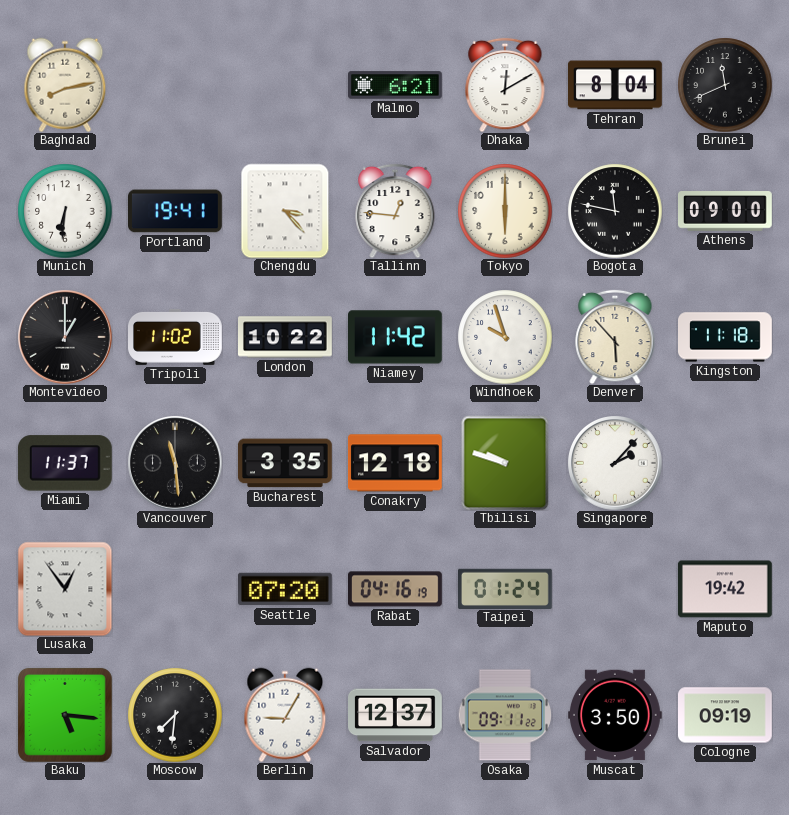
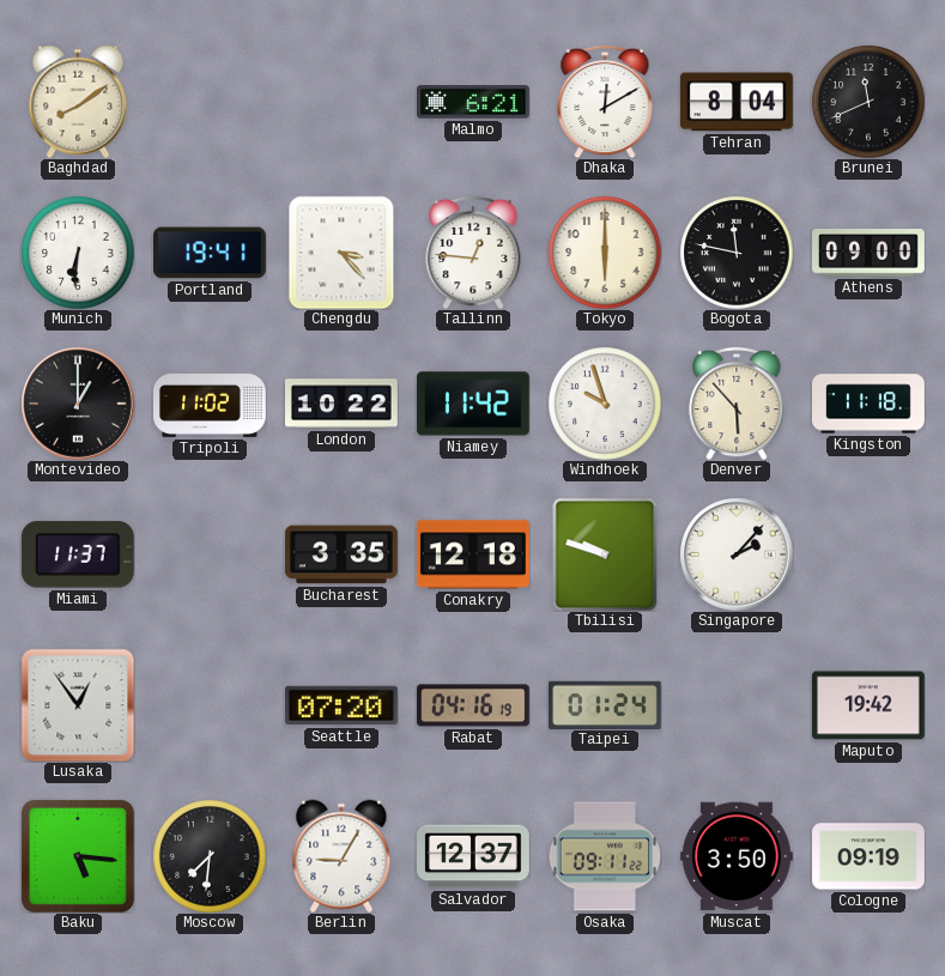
Baghdad: 8:13 -> 8:09 (78, 102)
Vancouver: 11:29 -> none (175, 463)
